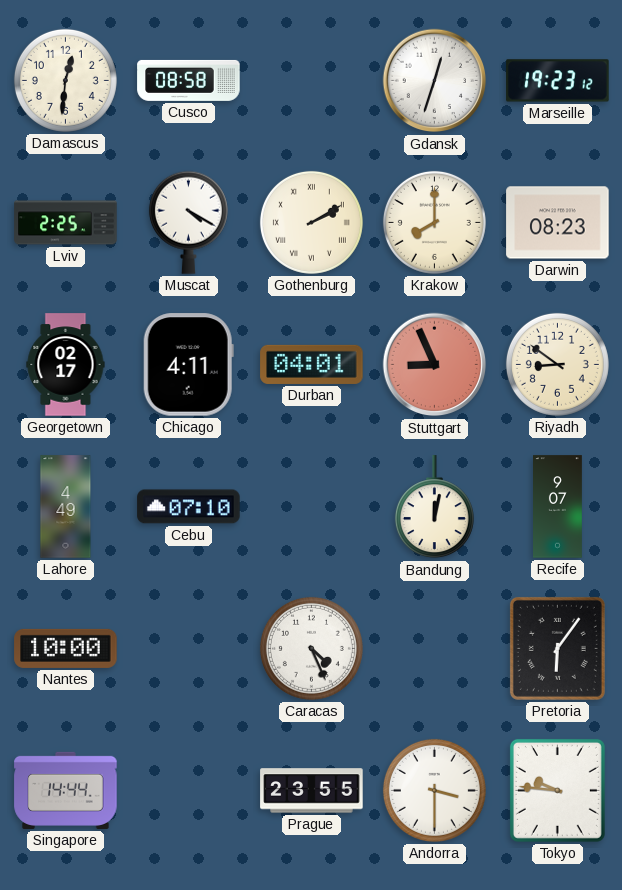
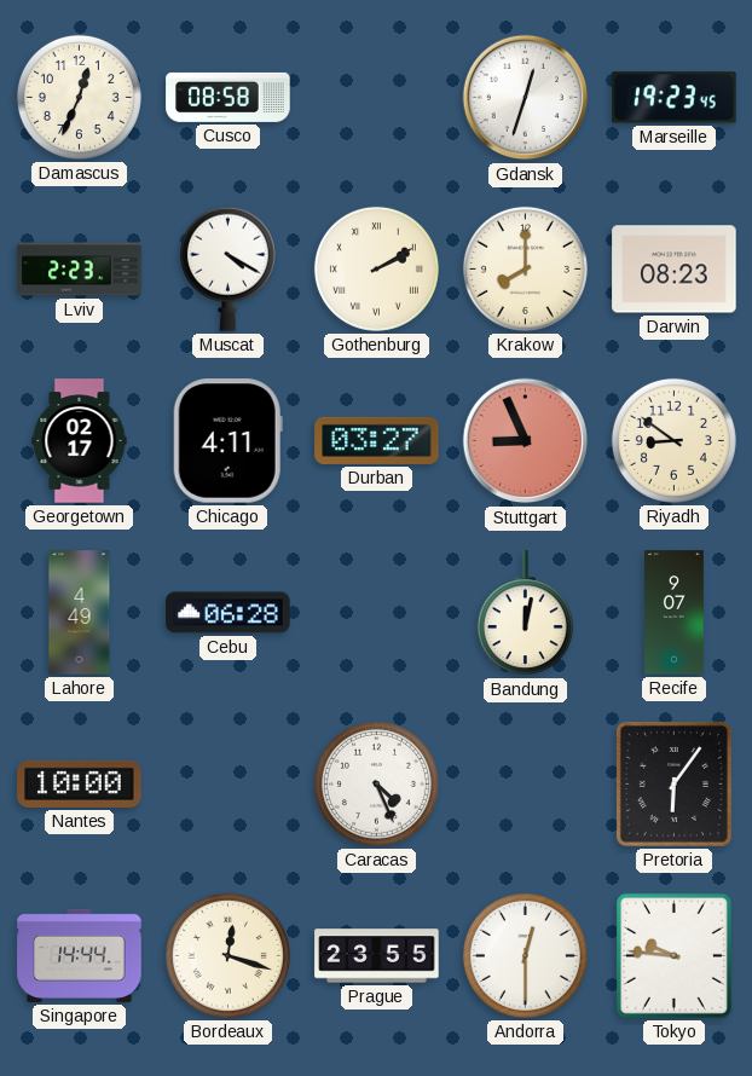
Damascus: 12:31 -> 12:34 (79, 97)
Marseille: 19:23:12 -> 19:23:45 (675, 98)
Lviv: 2:25 -> 2:23 (80, 270)
Durban: 04:01 -> 03:27 (377, 440)
Cebu: 07:10 -> 06:28 (229, 613)
Bordeaux: none -> 12:18 (227, 955)
Andorra: 3:30 -> 12:30 (525, 955)
